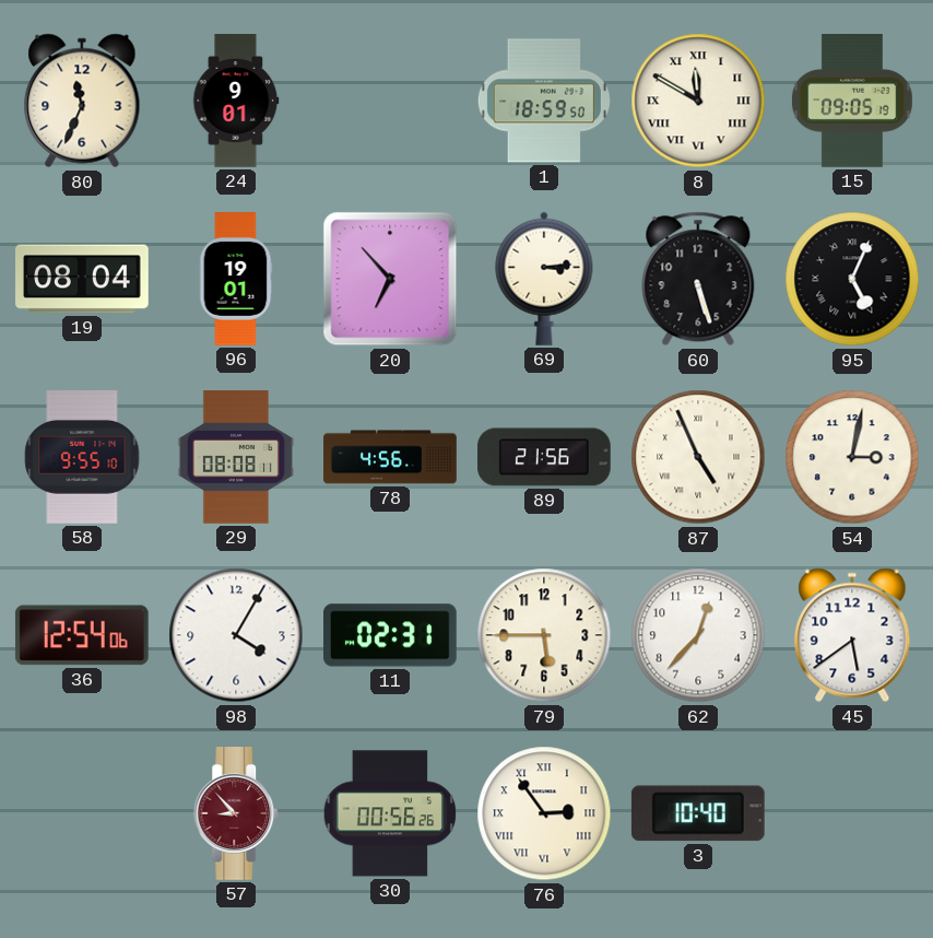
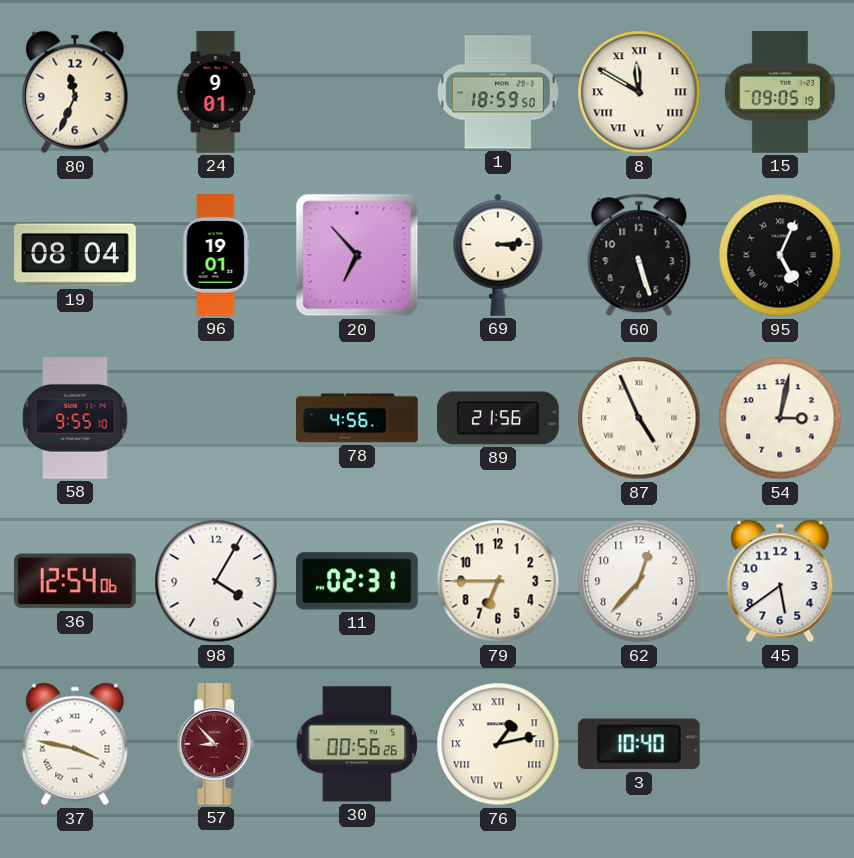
29: 08:08 -> none (236, 457)
79: 5:45 -> 6:45 (498, 581)
37: none -> 3:47 (75, 744)
76: 2:54 -> 1:13 (498, 744)
